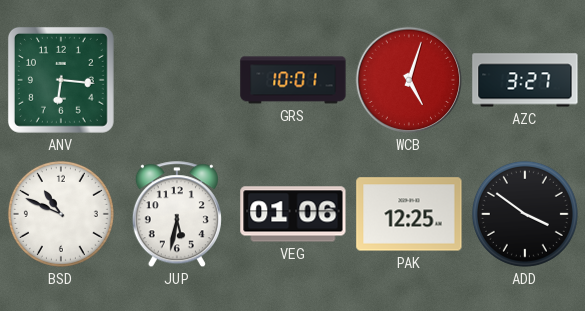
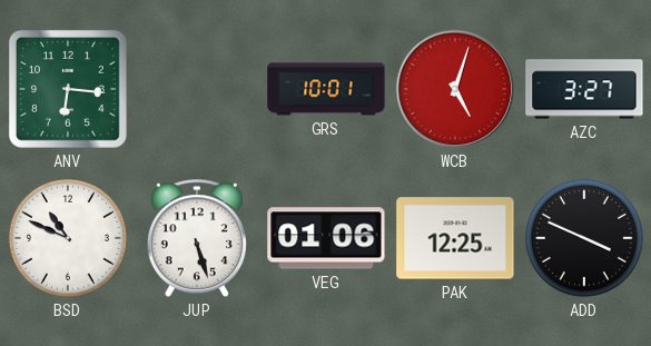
JUP: 5:32 -> 5:27 (197, 239)
ADD: 3:51 -> 3:49 (584, 238)
